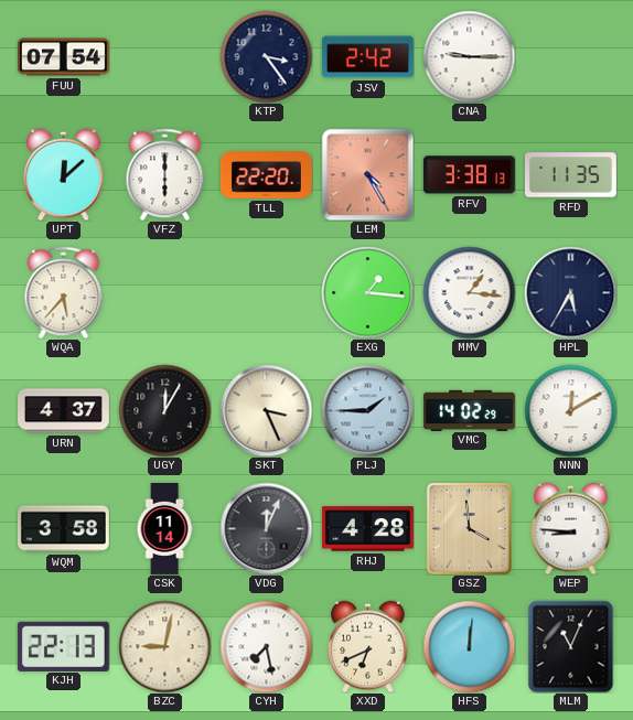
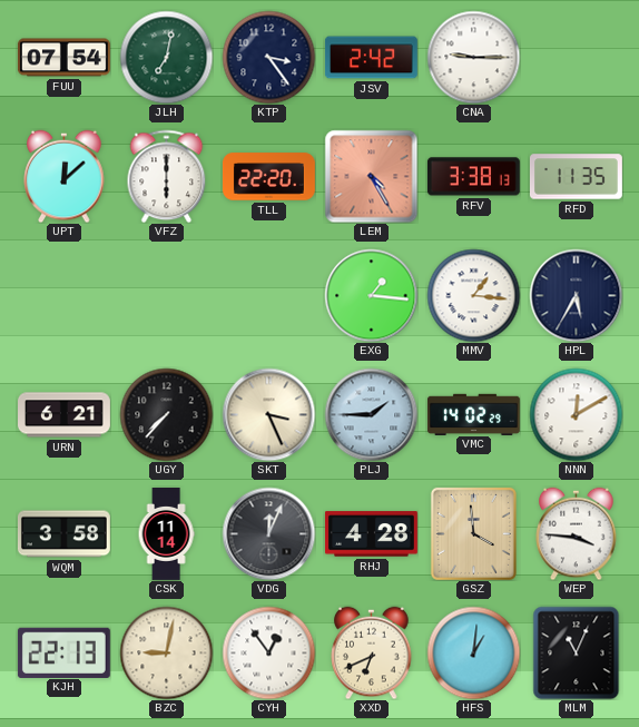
JLH: none -> 7:02 (166, 57)
WQA: 5:37 -> none (64, 292)
URN: 4:37 -> 6:21 (65, 415)
UGY: 12:05 -> 7:37 (166, 414)
WEP: 8:46 -> 3:46 (577, 533)
CYH: 7:28 -> 12:54 (268, 652)
HFS: 12:01 -> 1:01 (473, 652)
